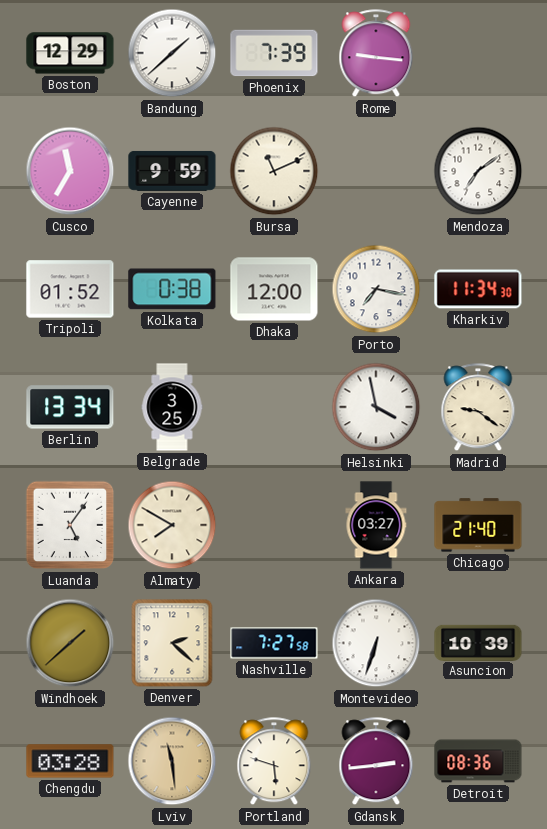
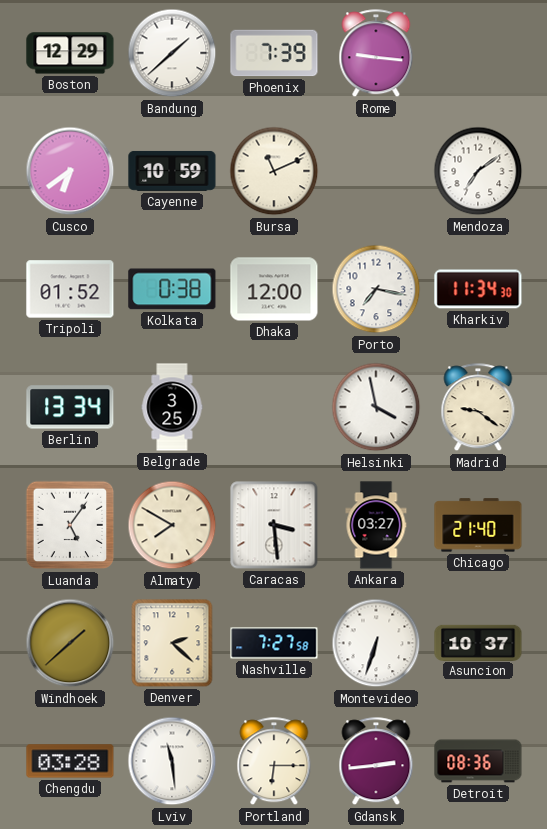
Cusco: 11:35 -> 6:39 (70, 171)
Cayenne: 9:59 -> 10:59 (172, 171)
Caracas: none -> 3:29 (274, 525)
Asuncion: 10:39 -> 10:37 (478, 642)
Lviv dial: champagne -> white (172, 761)
Portland: 5:48 -> 6:15 (274, 762)
